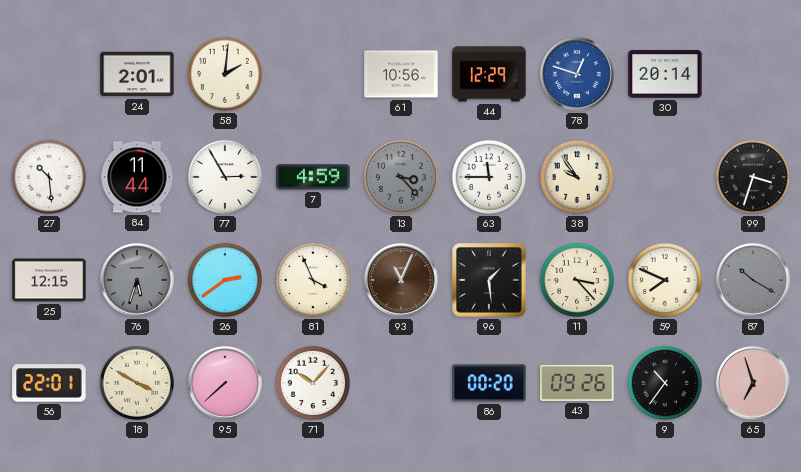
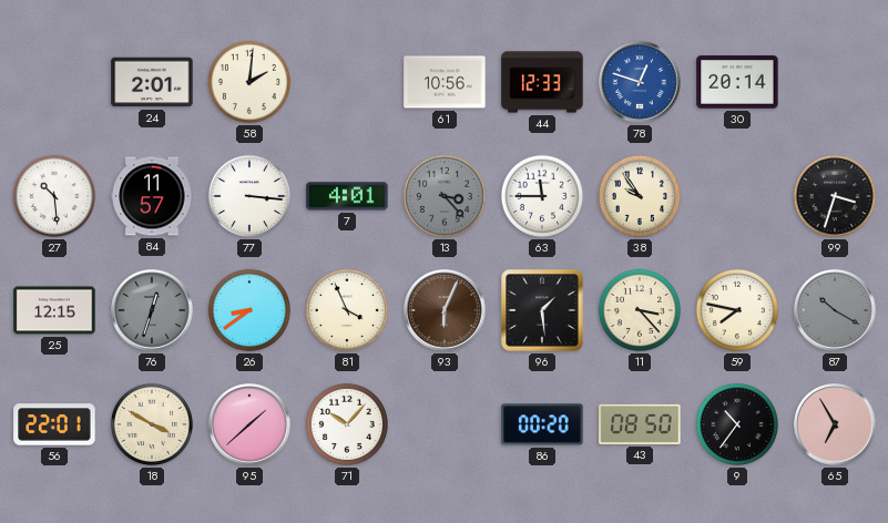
44: 12:29 -> 12:33 (542, 82)
84: 11:44 -> 11:57 (152, 196)
77: 2:55 -> 3:16 (249, 196)
7: 4:59 -> 4:01 (347, 196)
76: 5:33 -> 12:33 (152, 310)
26: 2:39 -> 8:39 (249, 310)
93: 11:04 -> 6:04 (445, 310)
59: 7:49 -> 7:47 (737, 310)
95: 7:38 -> 1:38 (249, 424)
43: 09:26 -> 08:50 (640, 424)
65: 6:57 -> 6:55 (835, 424)
